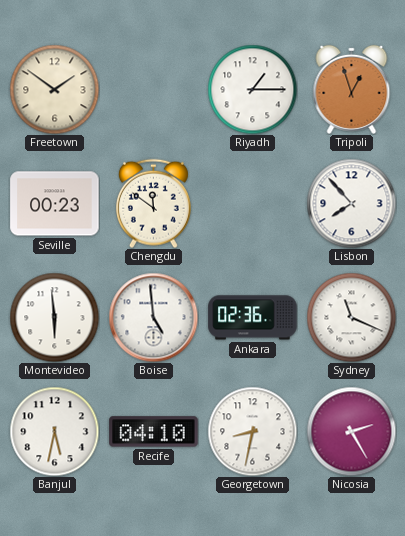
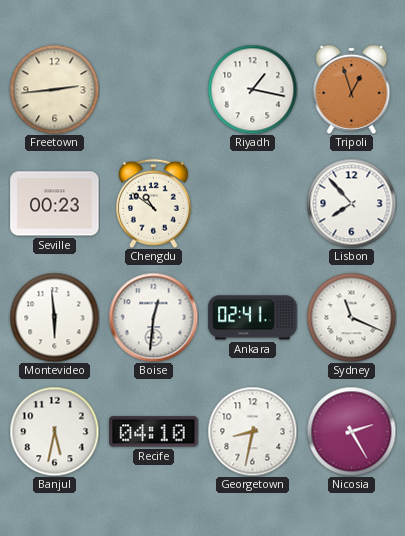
Freetown: 1:51 -> 2:44 (54, 89)
Riyadh: 1:15 -> 1:17 (252, 89)
Chengdu: 11:51 -> 10:51 (153, 203)
Boise: 4:59 -> 12:31 (153, 317)
Ankara: 02:36 -> 02:41 (253, 318)
